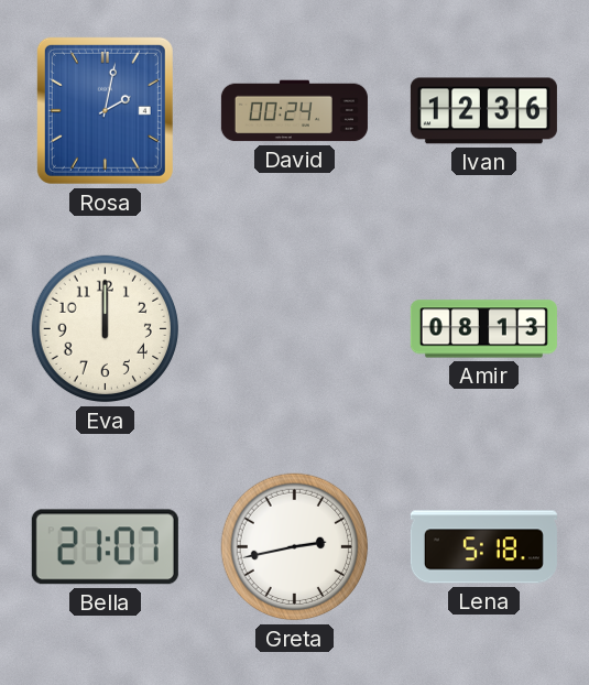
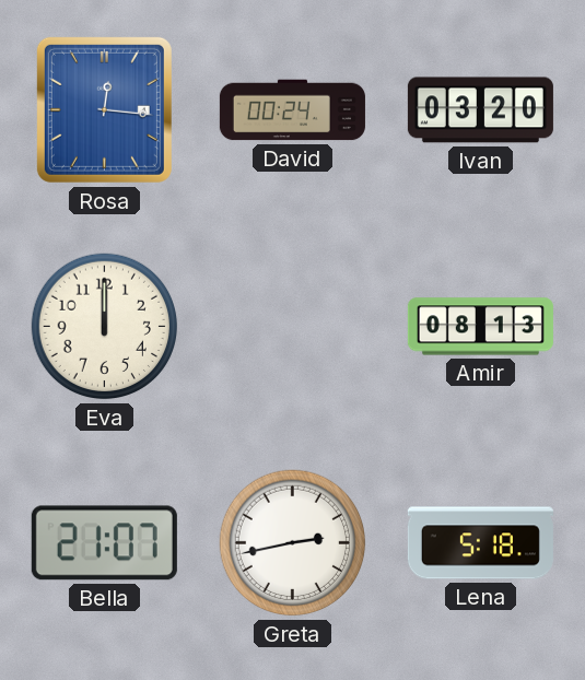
Rosa: 2:02 -> 12:16 (104, 109)
Ivan: 12:36 -> 03:20 (480, 110)
